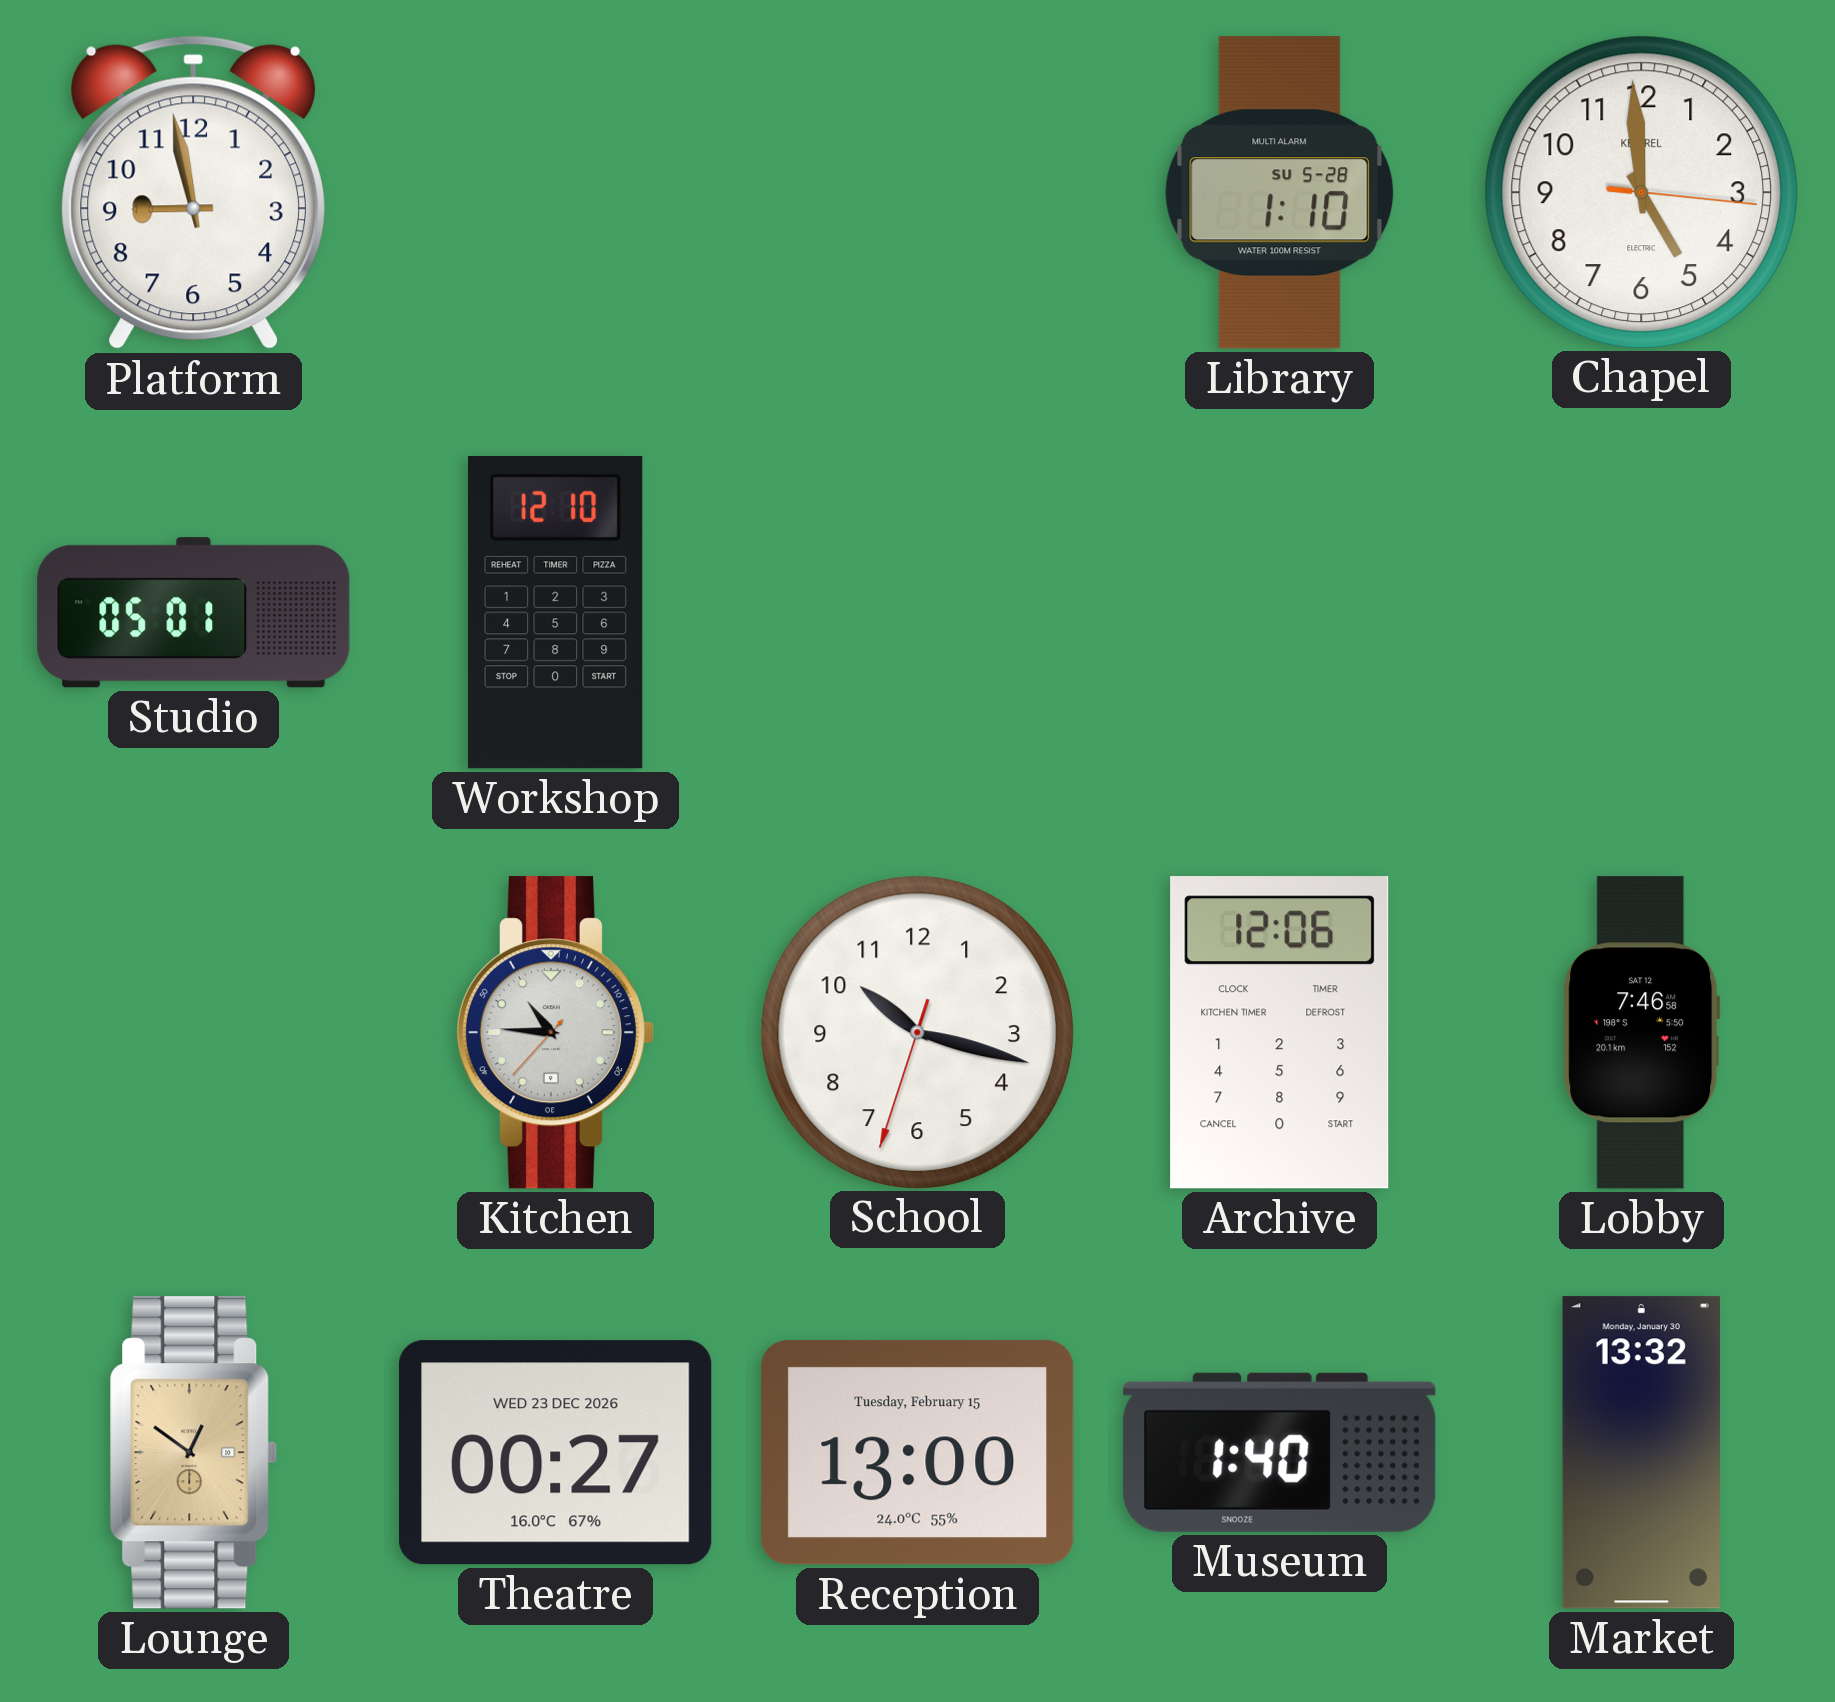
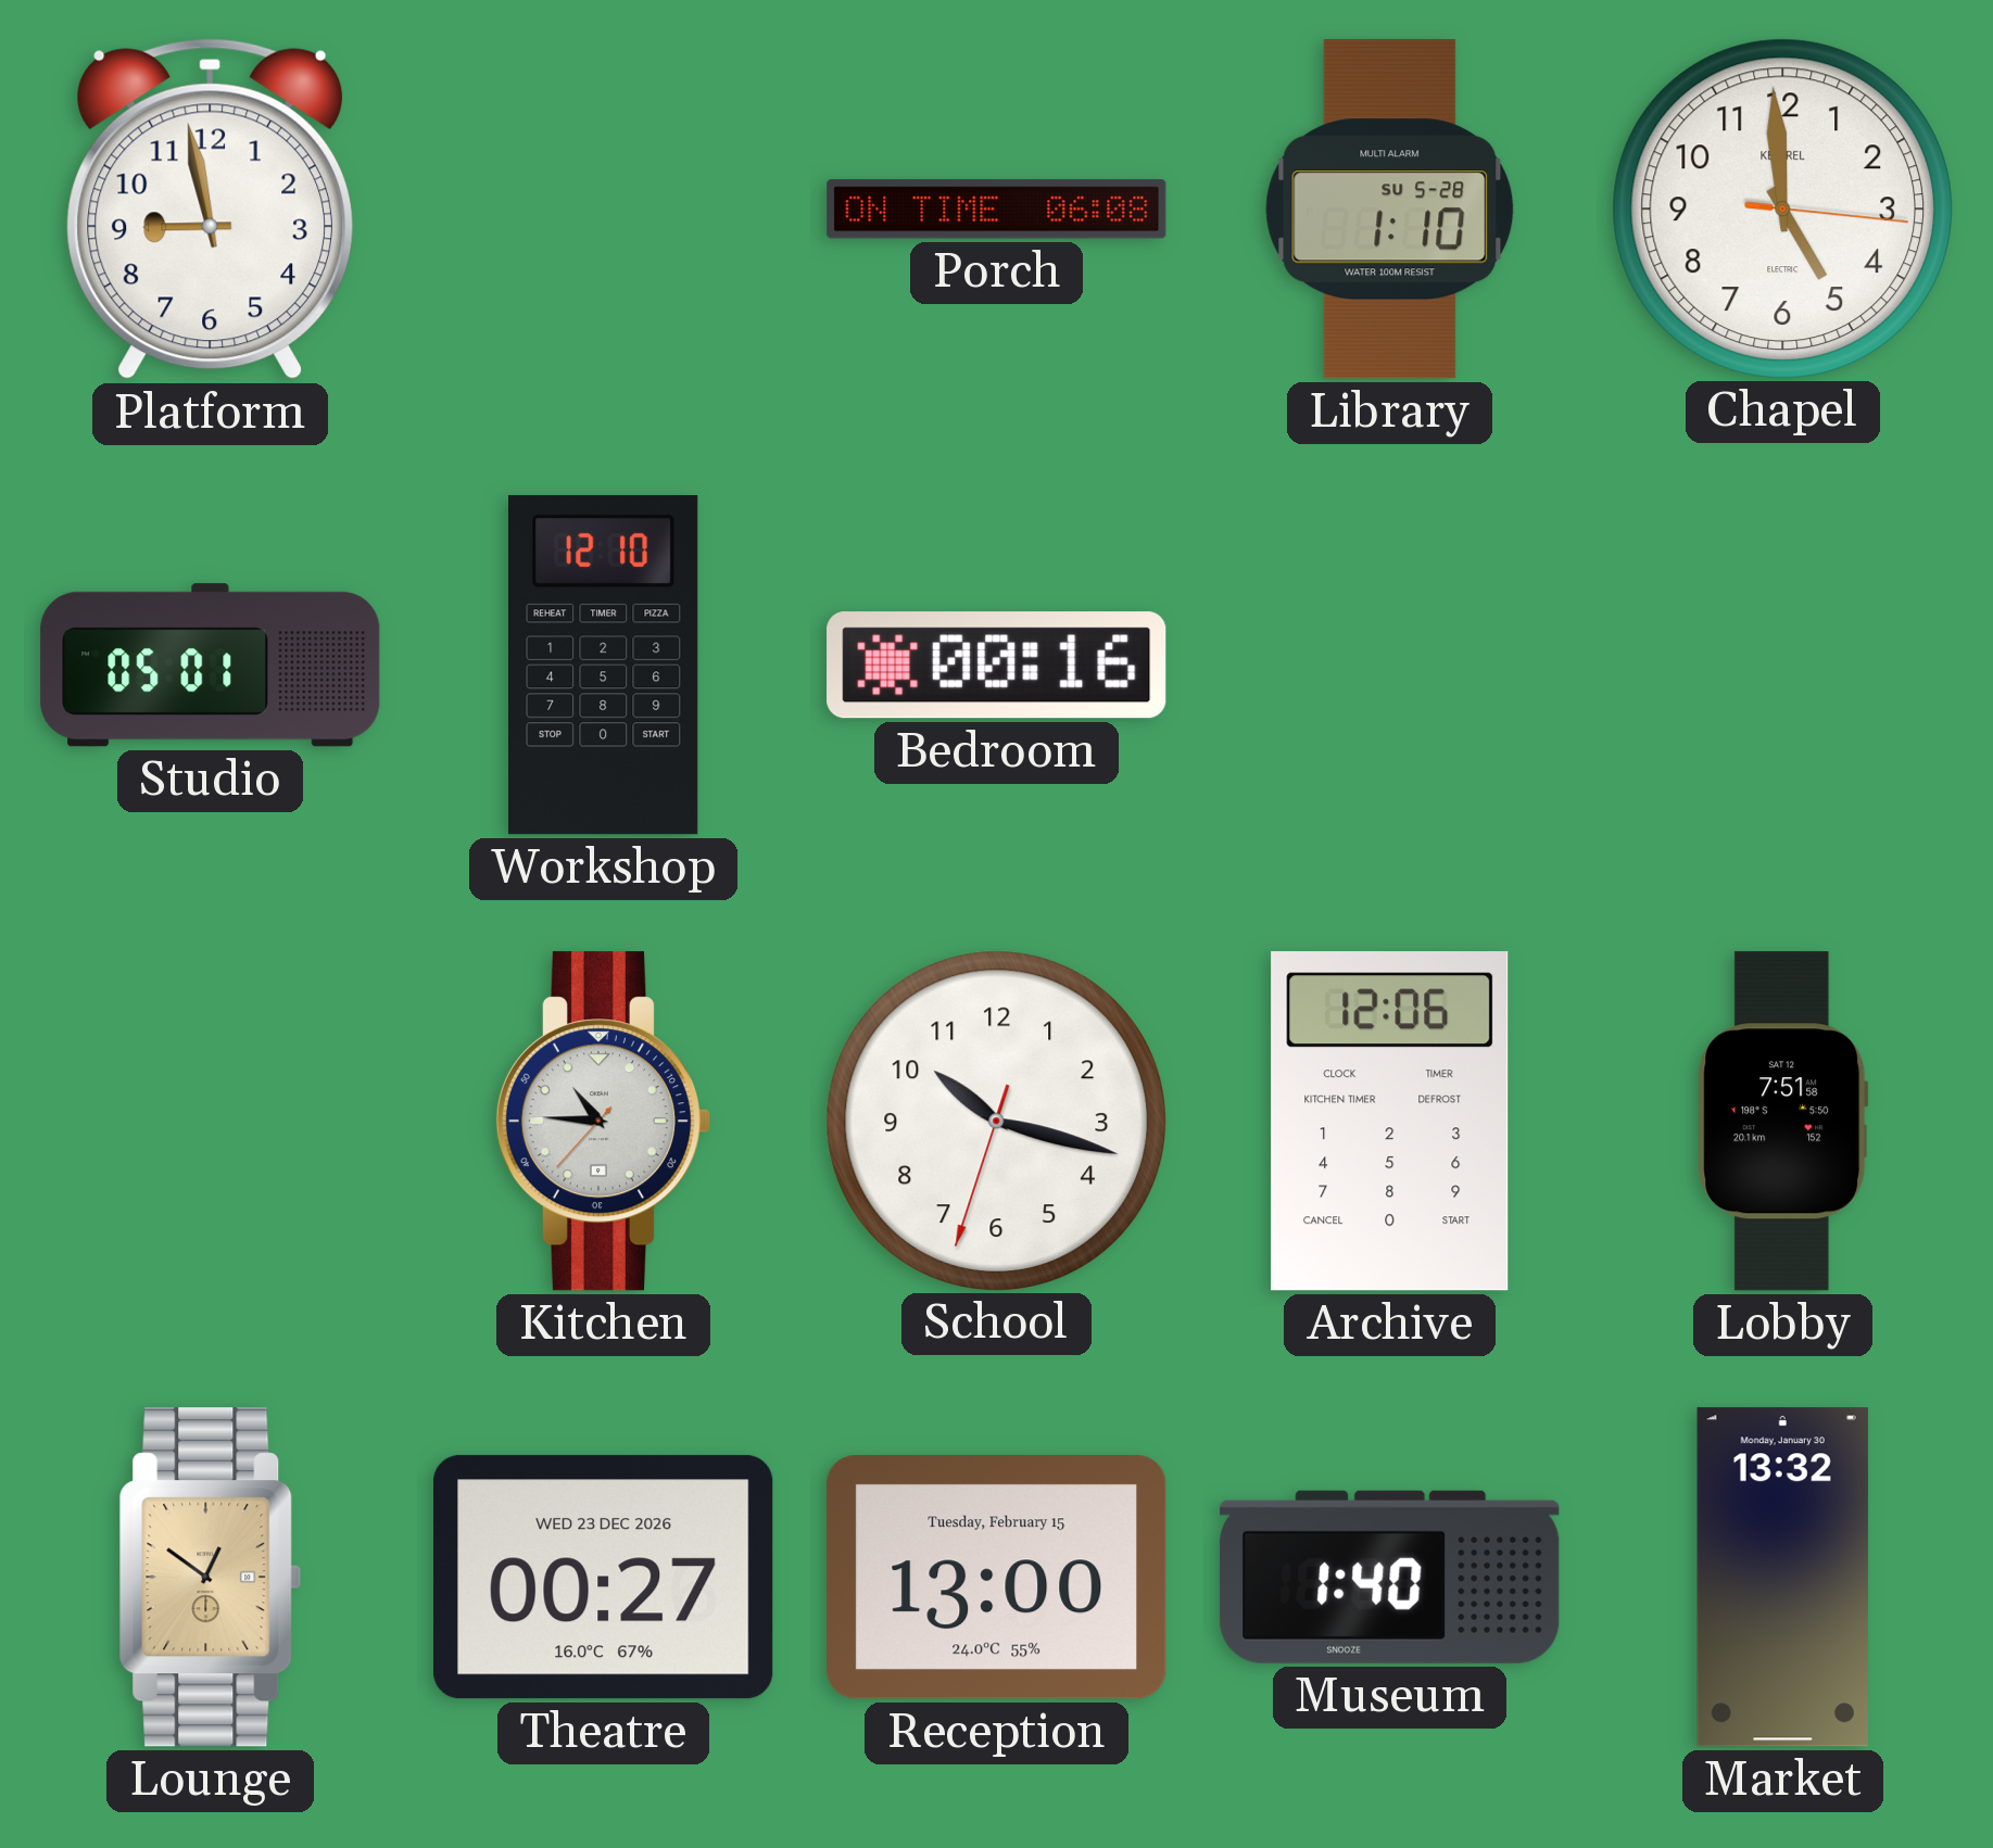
Porch: none -> 06:08 (997, 210)
Bedroom: none -> 00:16 (997, 666)
Lobby: 7:46 -> 7:51 (1783, 1122)
